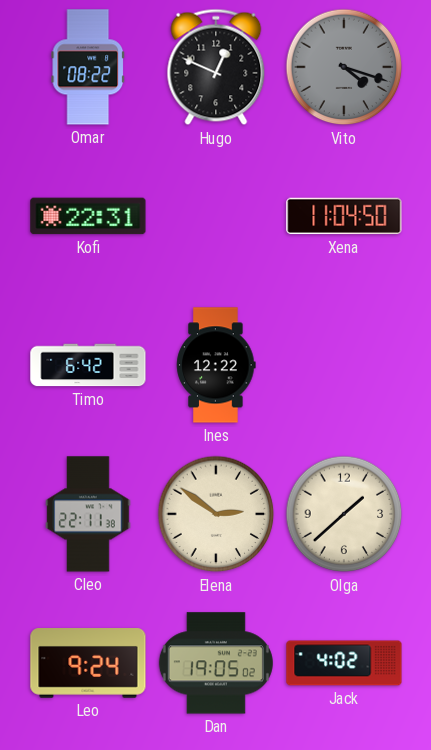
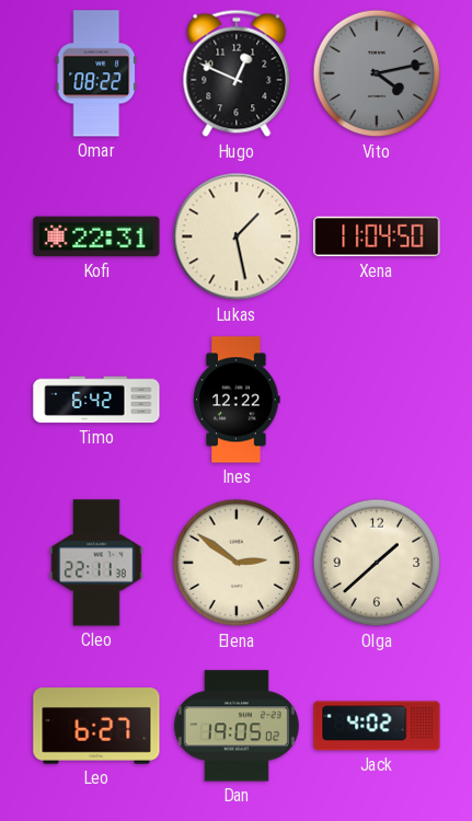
Vito: 4:18 -> 4:13 (377, 73)
Lukas: none -> 1:28 (237, 236)
Leo: 9:24 -> 6:27 (96, 726)
